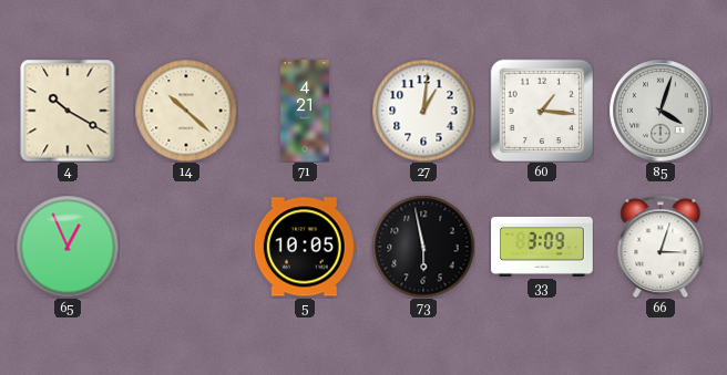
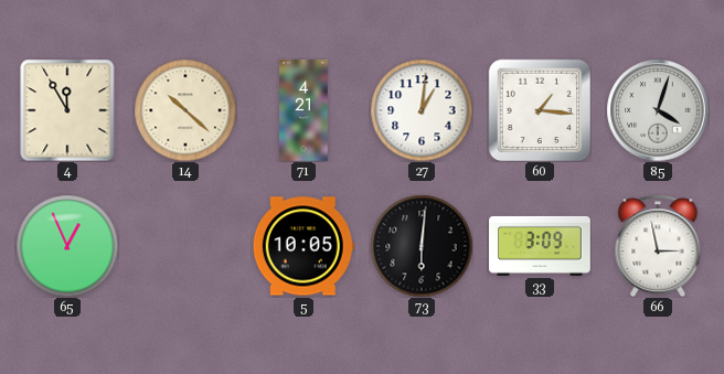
4: 10:20 -> 11:55 (67, 110)
73: 5:58 -> 6:01 (422, 246)
66: 3:03 -> 2:58 (658, 246)
